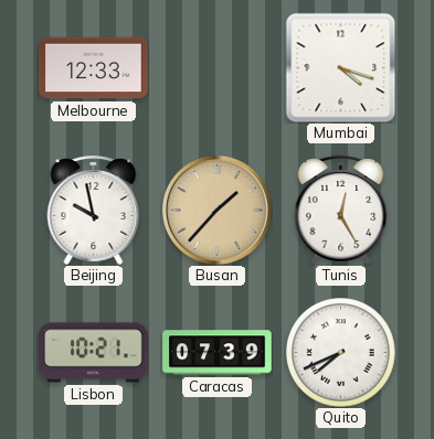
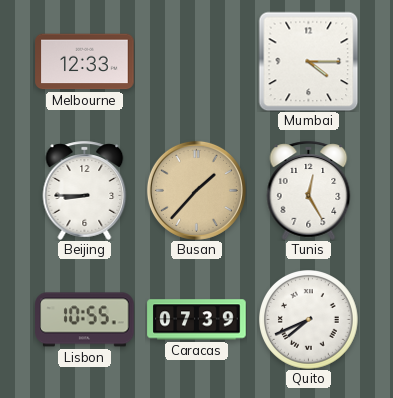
Mumbai: 4:18 -> 4:15 (308, 61)
Beijing: 9:58 -> 8:45 (85, 190)
Lisbon: 10:21 -> 10:55 (85, 320)
